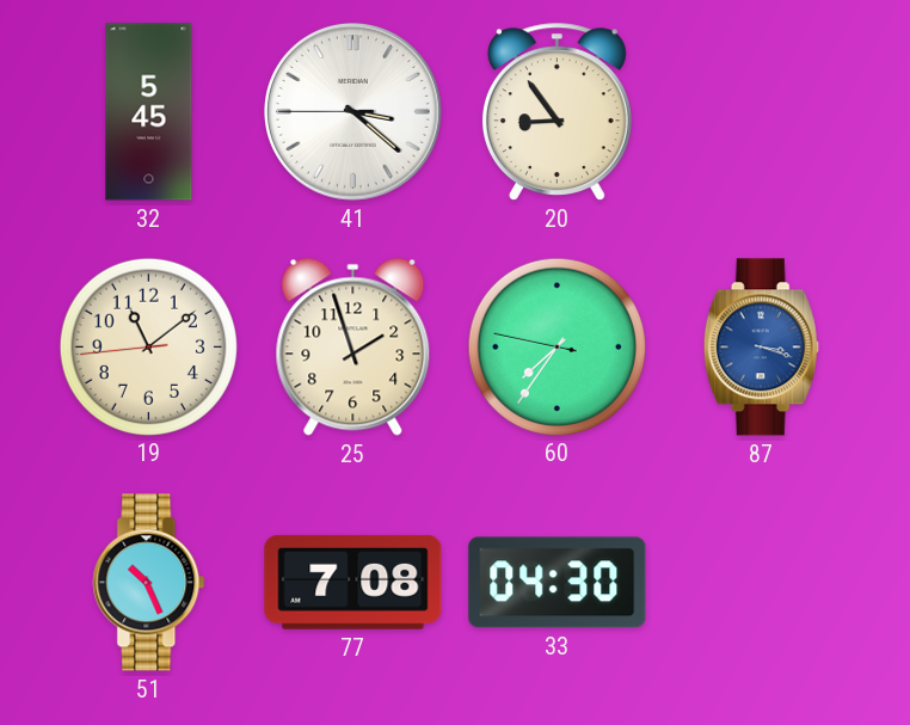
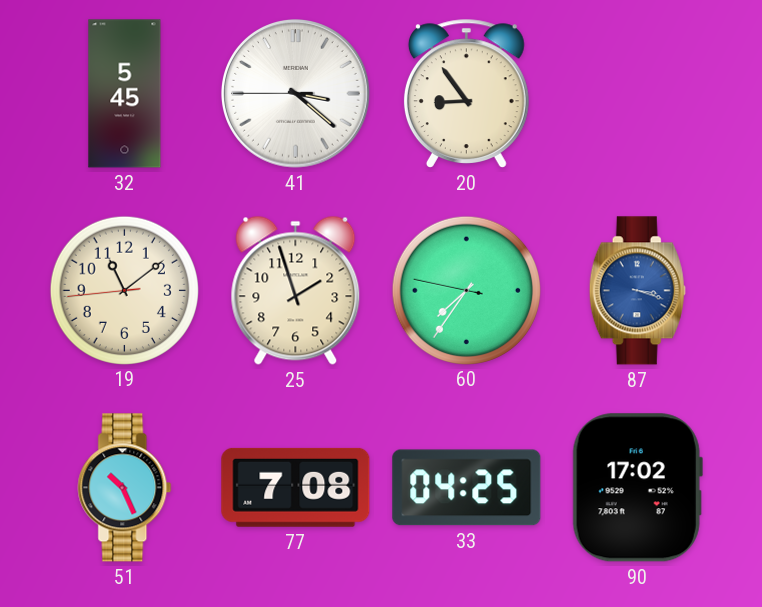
33: 04:30 -> 04:25 (467, 488)
90: none -> 17:02 (637, 488)
